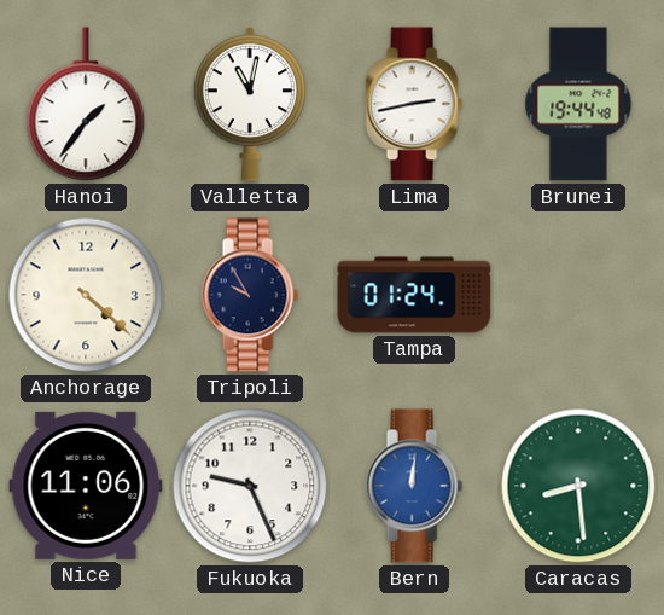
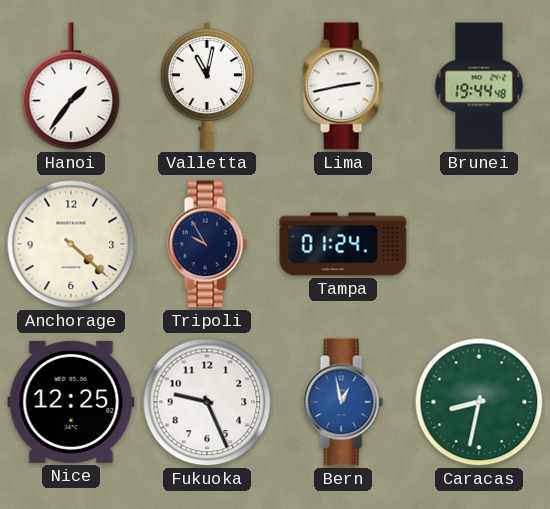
Nice: 11:06 -> 12:25 (71, 402)
Bern: 12:01 -> 12:58 (343, 402)
Caracas: 8:29 -> 8:32 (479, 402)
